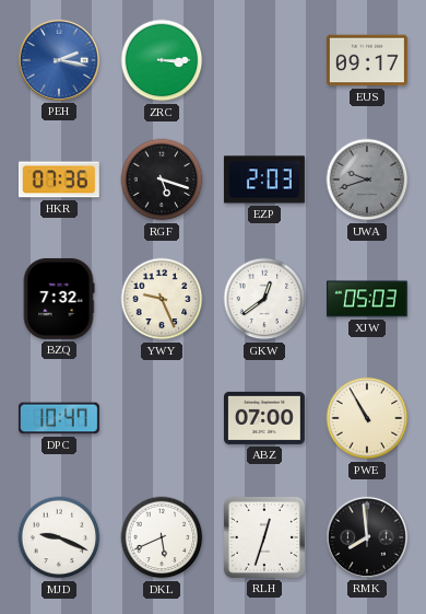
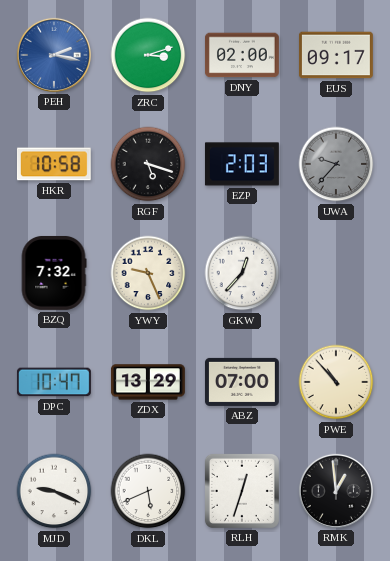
ZRC: 3:15 -> 3:12 (148, 55)
DNY: none -> 02:00 (242, 55)
HKR: 07:36 -> 10:58 (54, 164)
UWA: 9:42 -> 9:37 (336, 164)
GKW: 12:39 -> 12:37 (242, 273)
XJW: 05:03 -> none (368, 299)
ZDX: none -> 13:29 (148, 382)
PWE: 10:55 -> 10:53 (336, 382)
RMK: 7:59 -> 12:59 (336, 491)
